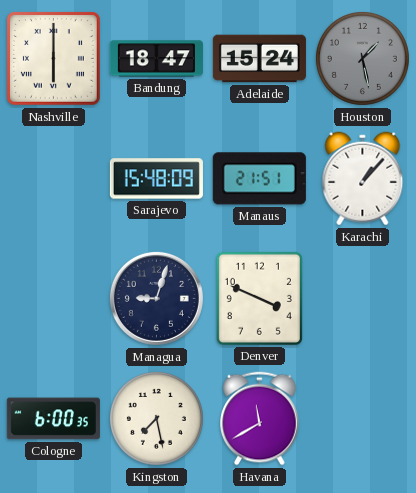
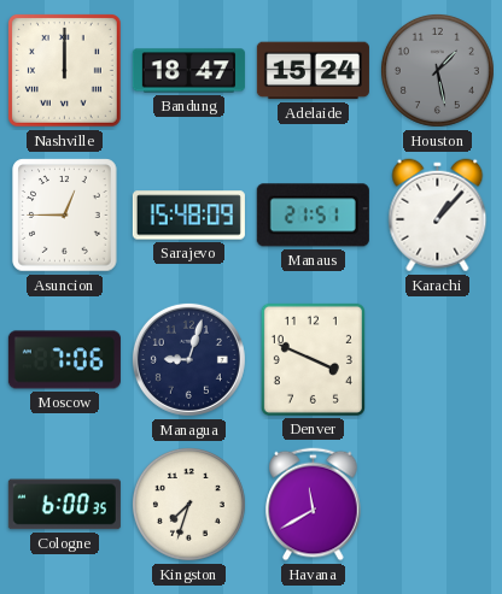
Nashville: 6:00 -> 12:00 (64, 70)
Asuncion: none -> 12:45 (65, 216)
Moscow: none -> 7:06 (64, 360)
Kingston: 7:28 -> 7:33 (188, 504)
